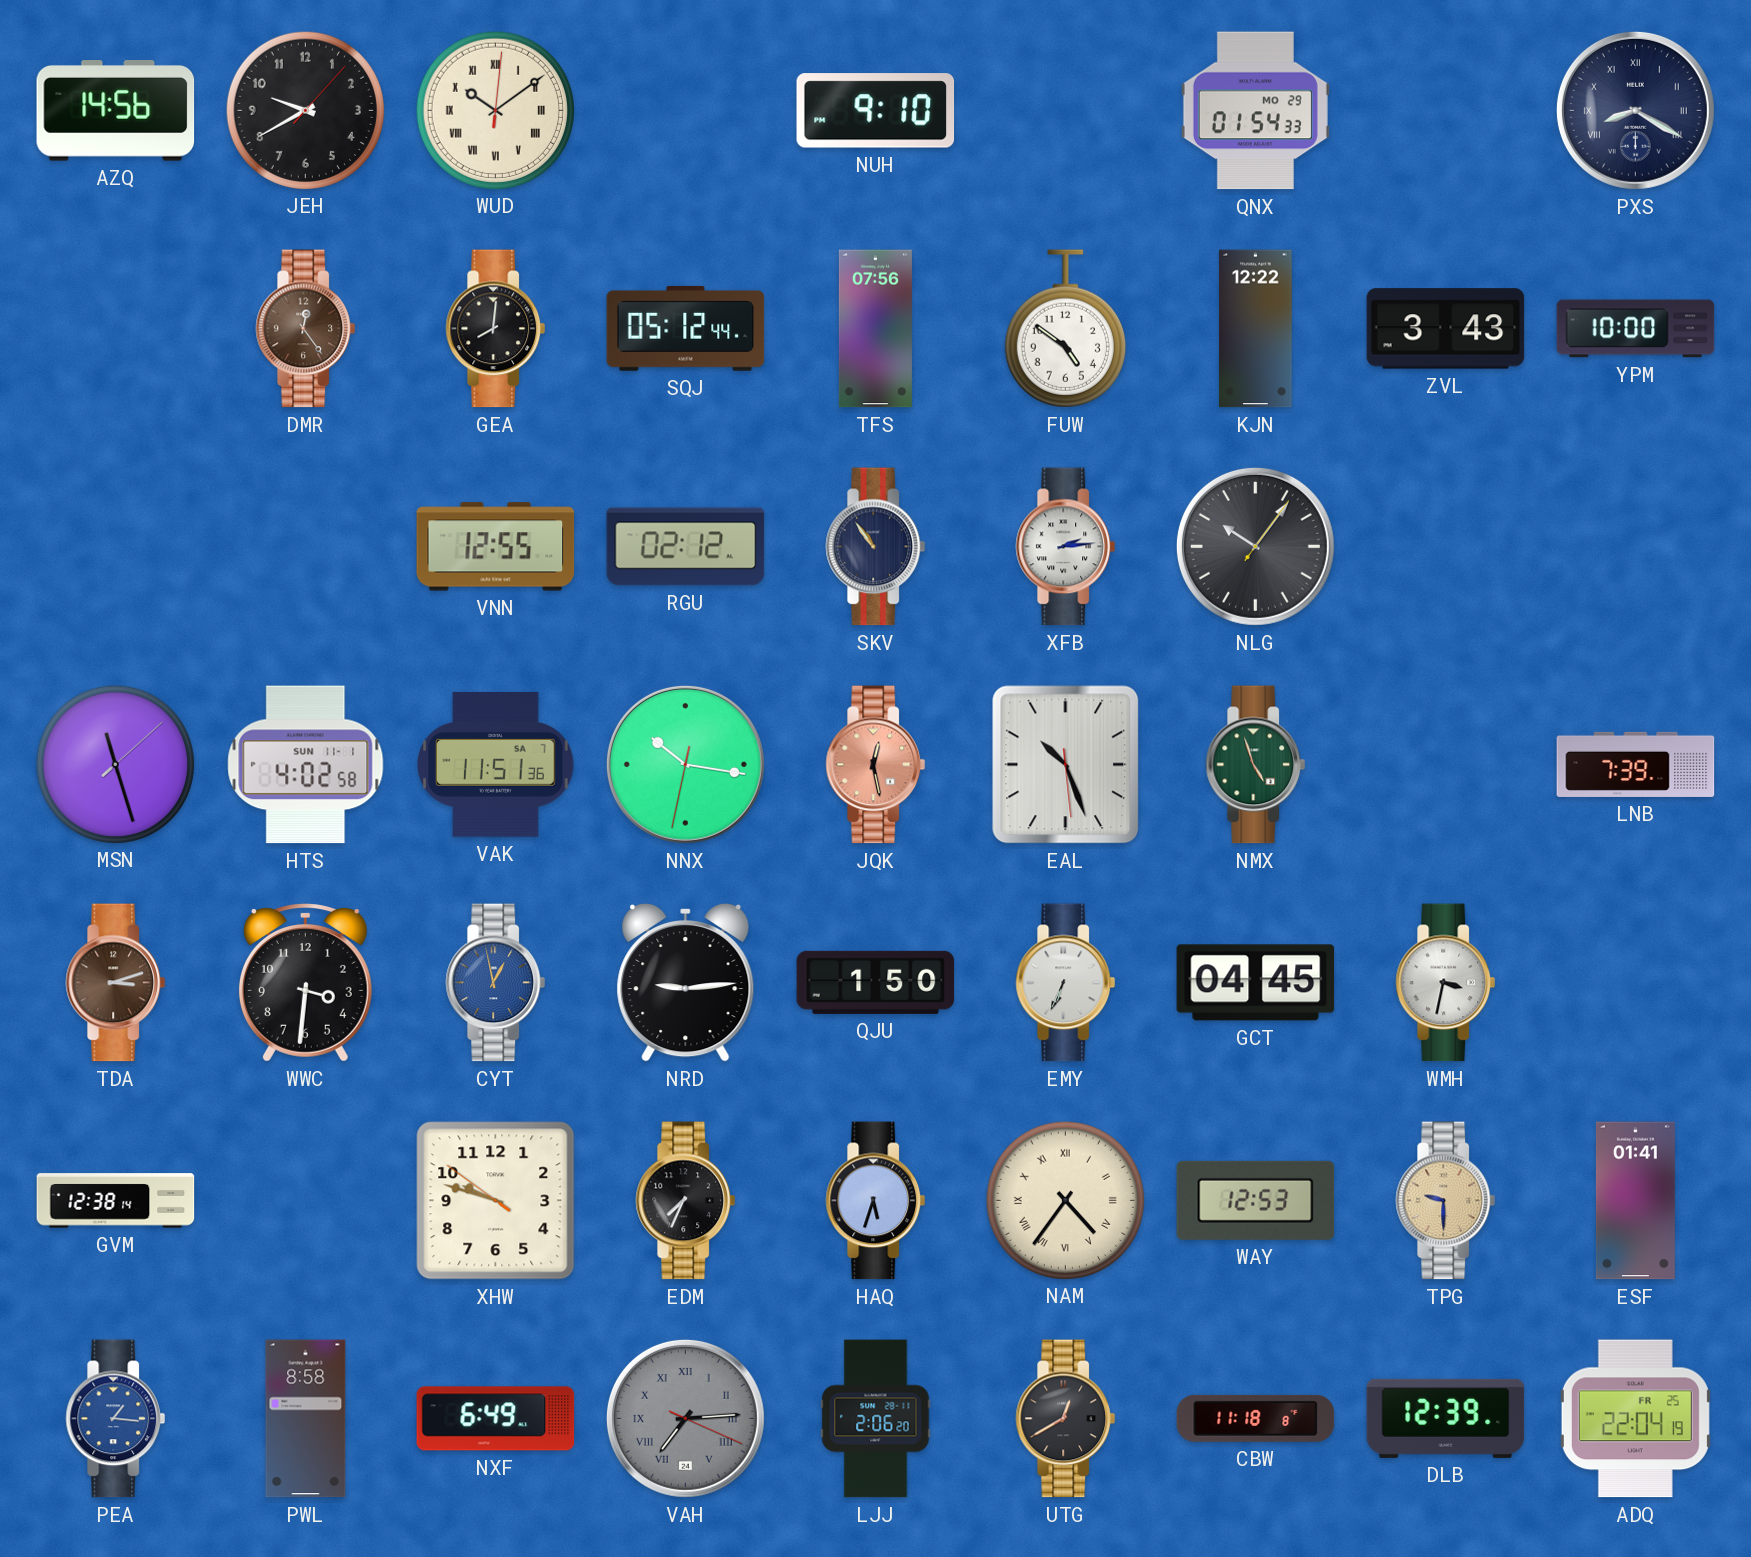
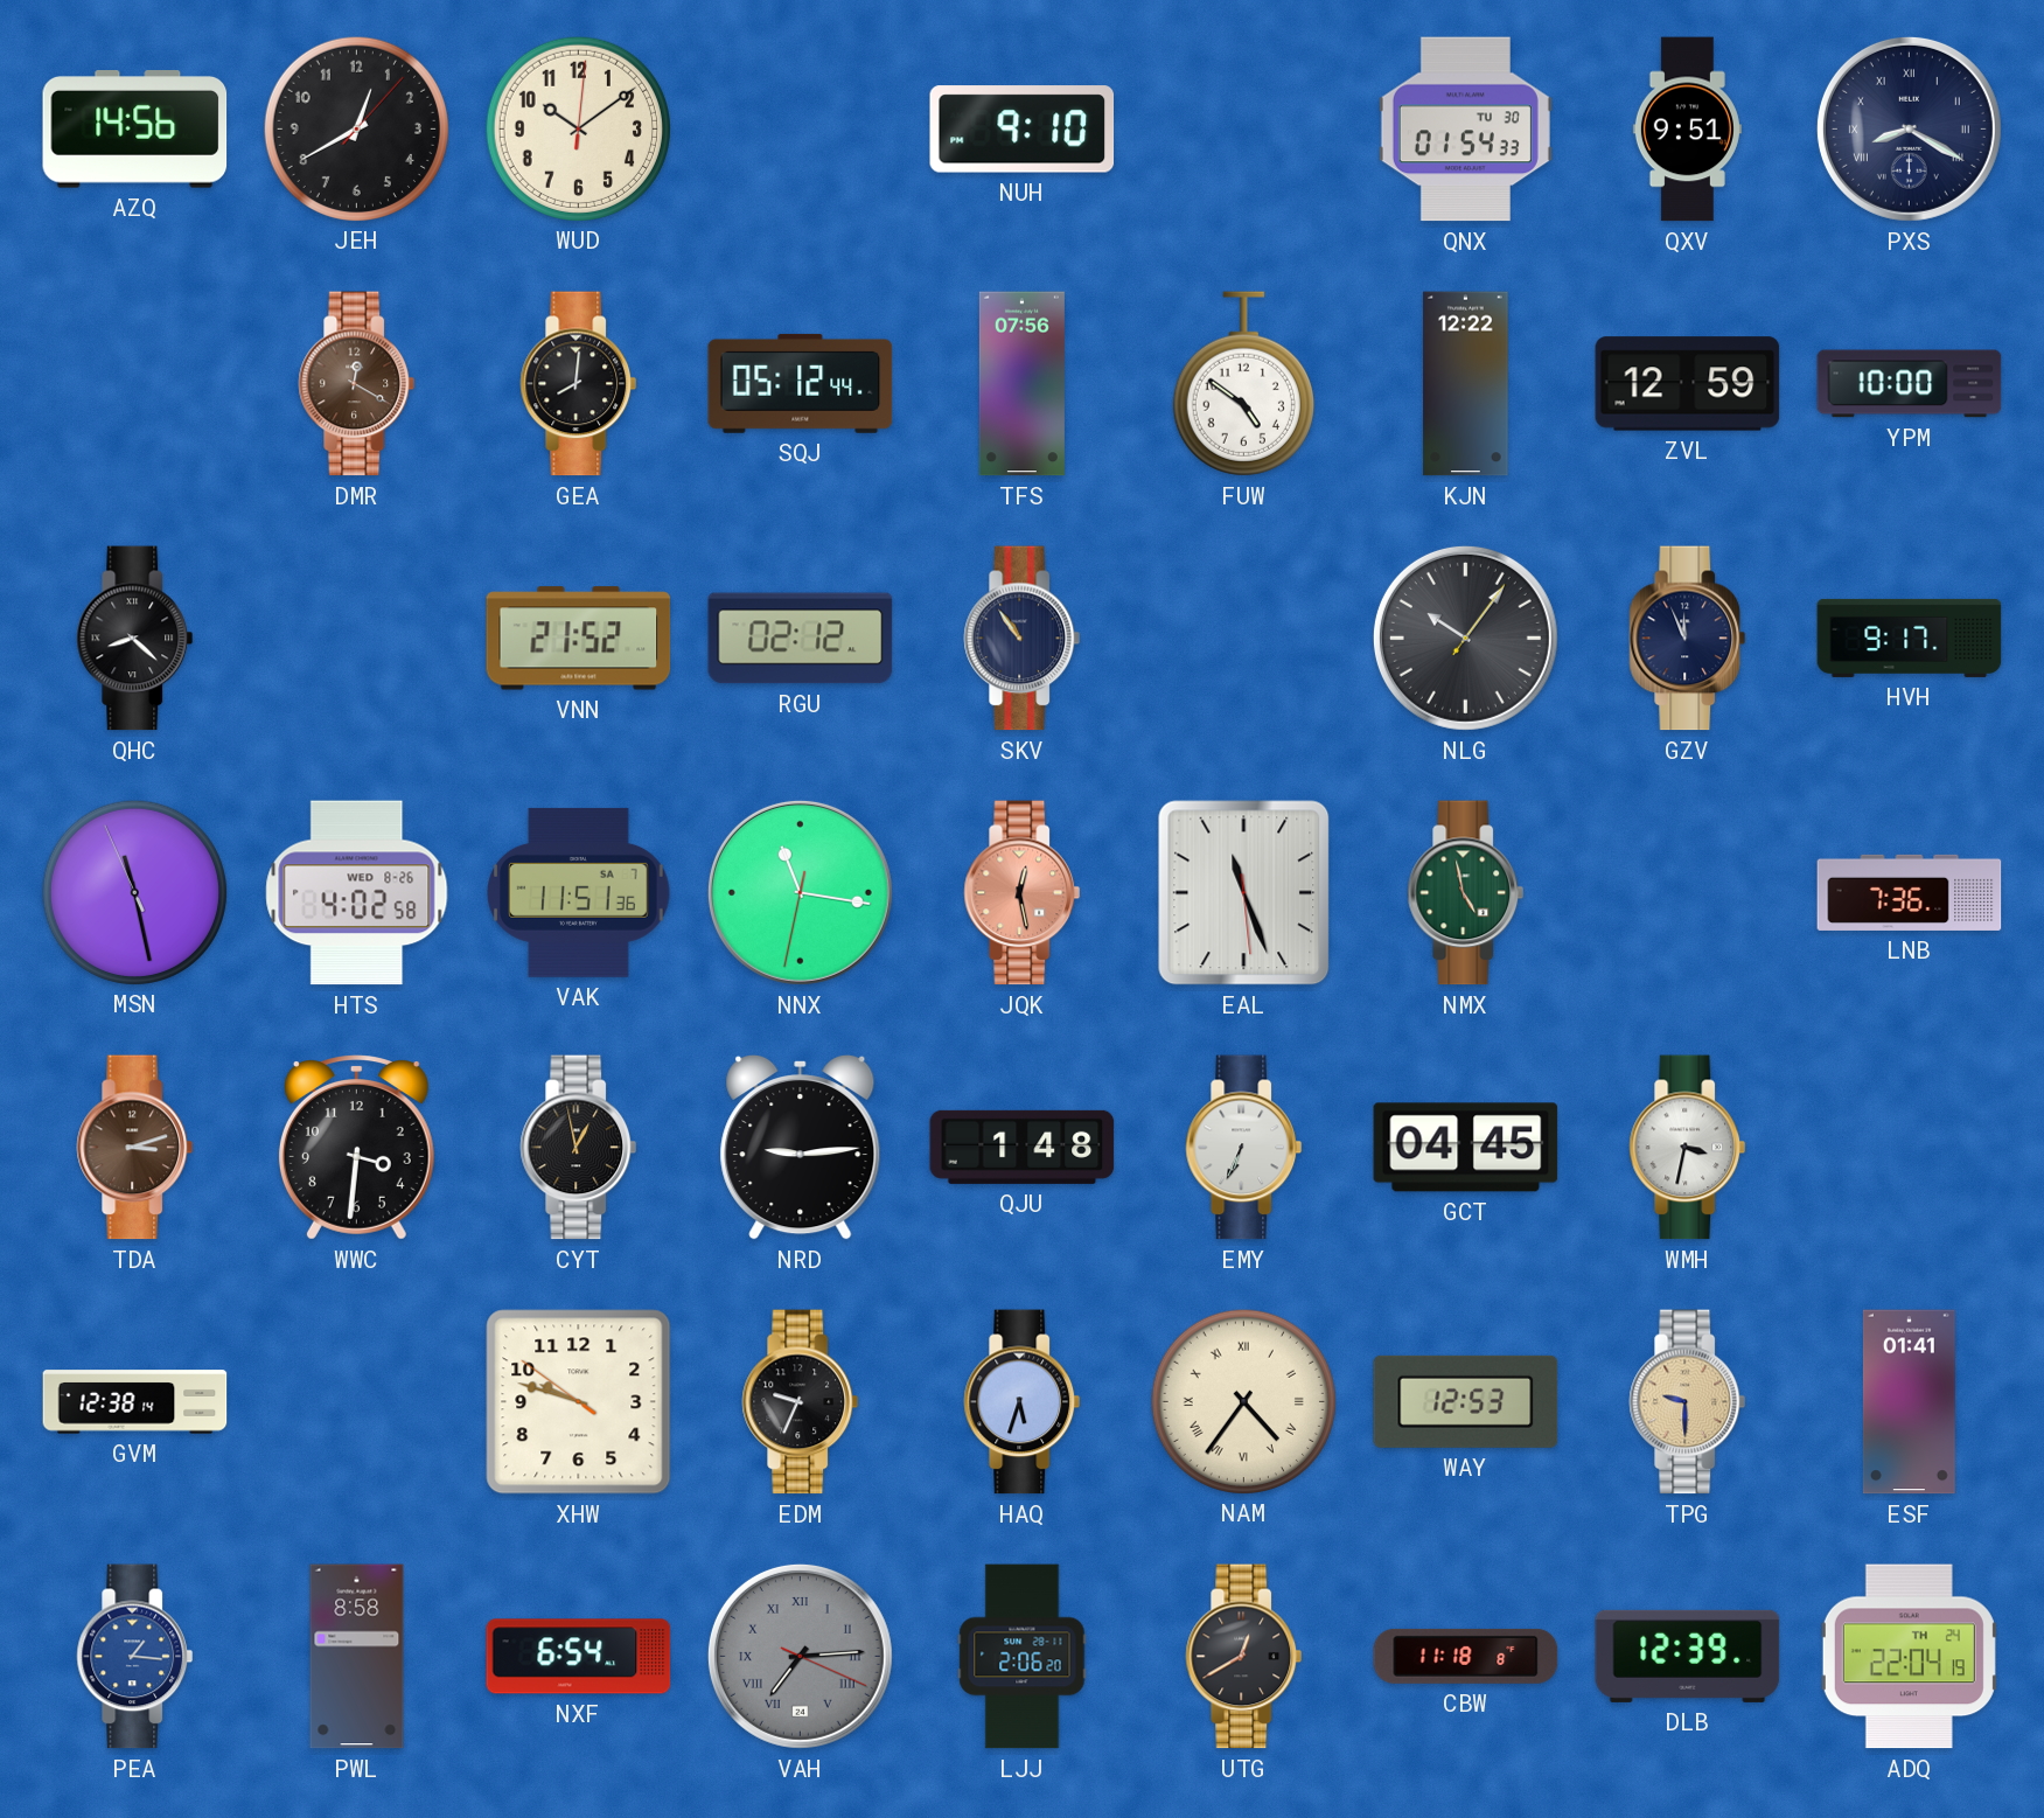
JEH: 9:40 -> 12:40 (356, 128)
WUD numerals: Roman -> Arabic (578, 128)
QNX date: MO 29 -> TU 30 (1465, 130)
QXV: none -> 9:51 (1687, 130)
DMR: 12:24 -> 12:20 (357, 384)
ZVL: 3:43 -> 12:59 (1688, 384)
QHC: none -> 8:22 (135, 639)
VNN: 12:55 -> 21:52 (579, 639)
XFB: 2:14 -> none (1066, 547)
GZV: none -> 11:56 (1688, 639)
HVH: none -> 9:17 (1910, 638)
MSN: 11:27:08 -> 11:27:56 (134, 892)
HTS date: SUN 11-1 -> WED 8-26 (357, 893)
NNX: 10:16 -> 11:16 (800, 892)
EAL: 10:26 -> 11:26 (1244, 893)
NMX: 4:57 -> 4:58 (1466, 893)
LNB: 7:39 -> 7:36 (1910, 892)
CYT dial: blue -> black (579, 1148)
QJU: 1:50 -> 1:48 (1023, 1147)
EDM: 7:34 -> 9:34 (801, 1402)
NXF: 6:49 -> 6:54 (579, 1657)
ADQ date: FR 25 -> TH 24 (1909, 1657)
